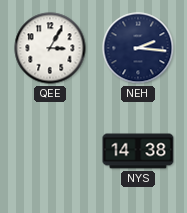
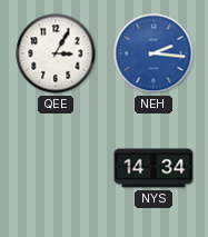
NEH dial: navy -> blue (153, 53)
NYS: 14:38 -> 14:34 (153, 168)
